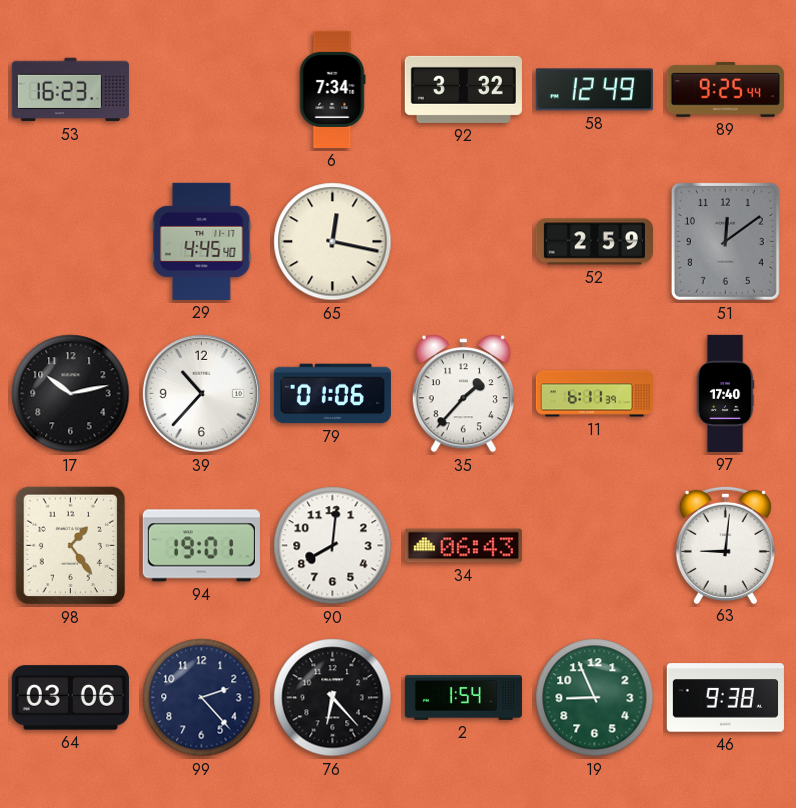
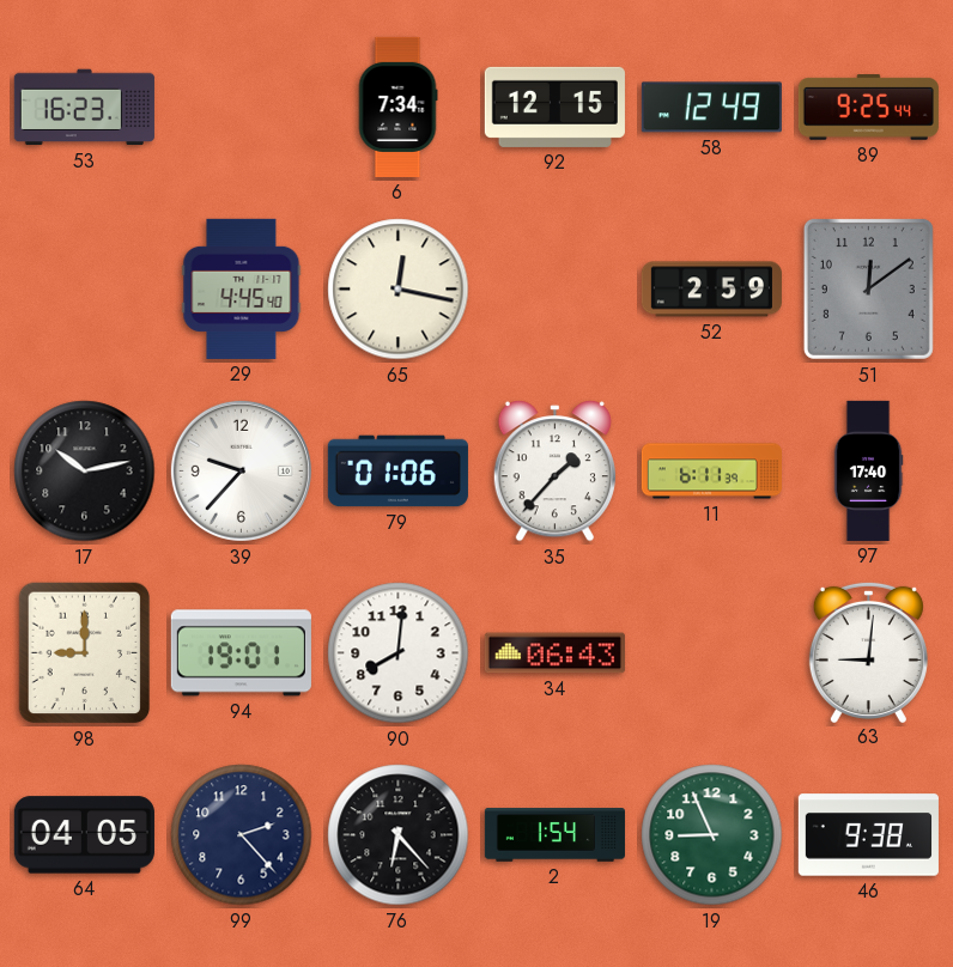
92: 3:32 -> 12:15 (554, 107)
39: 10:37 -> 9:37 (241, 470)
98: 1:24 -> 9:00 (85, 653)
64: 03:06 -> 04:05 (84, 835)
